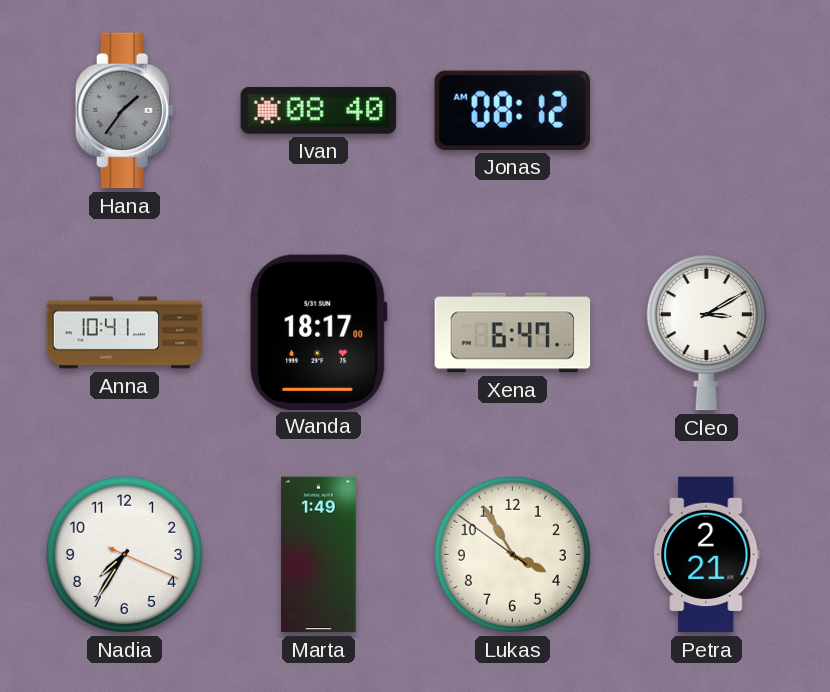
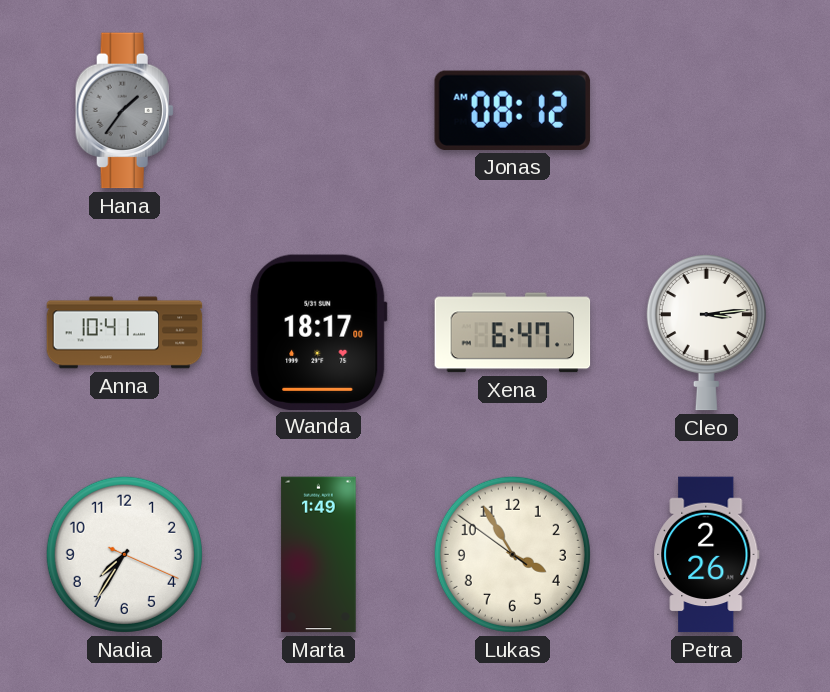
Ivan: 08:40 -> none (319, 110)
Cleo: 3:10 -> 3:14 (706, 332)
Petra: 2:21 -> 2:26 (707, 555)
